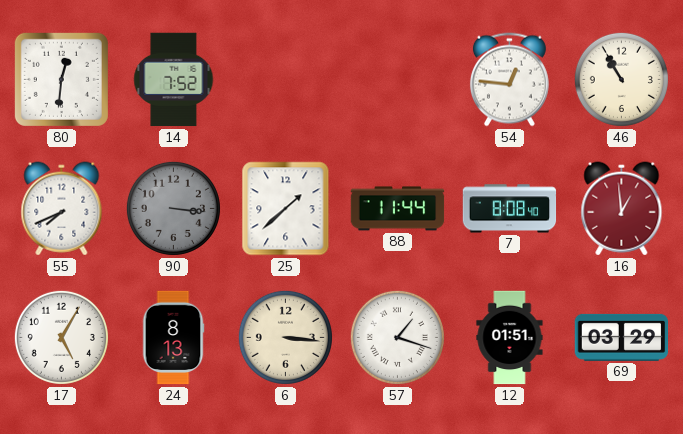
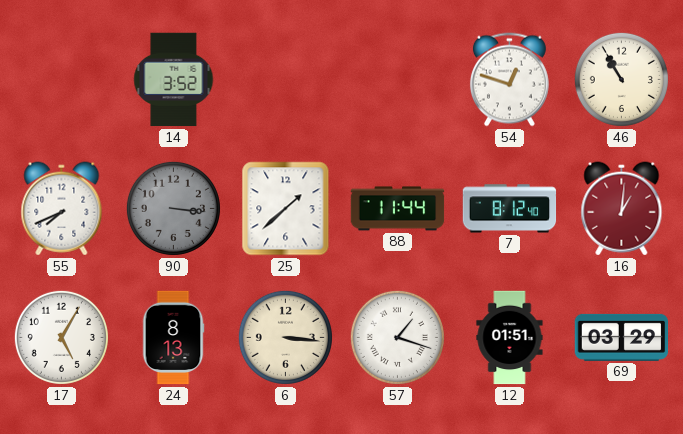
80: 12:31 -> none (61, 79)
14: 7:52 -> 3:52 (174, 80)
54: 12:46 -> 12:48 (509, 80)
7: 8:08 -> 8:12 (510, 209)
16: 12:59 -> 1:01 (622, 209)
